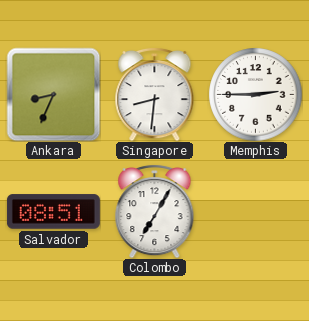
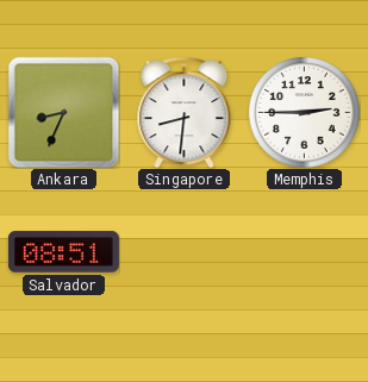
Colombo: 7:05 -> none (155, 211)
